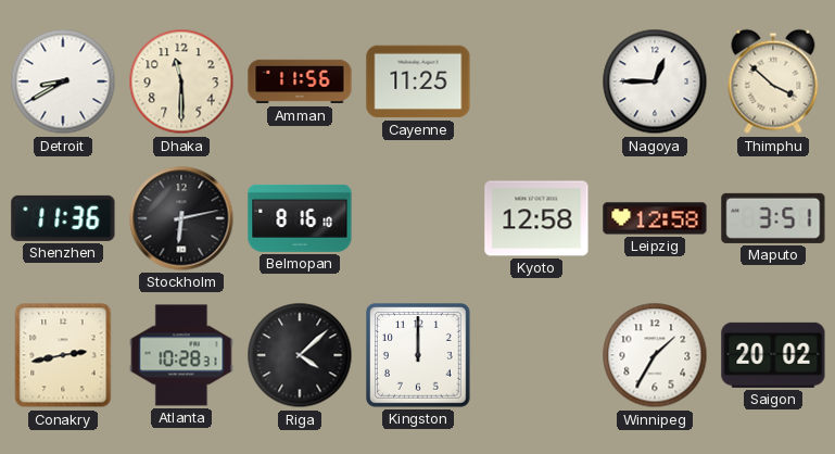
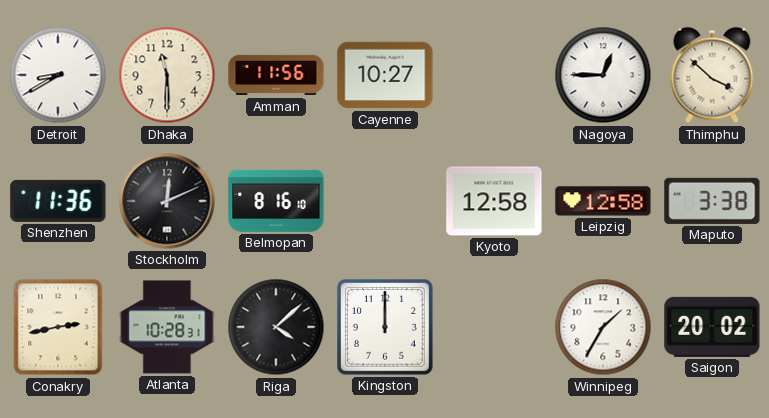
Cayenne: 11:25 -> 10:27 (385, 75)
Stockholm: 6:13 -> 12:11 (167, 201)
Maputo: 3:51 -> 3:38 (712, 201)
